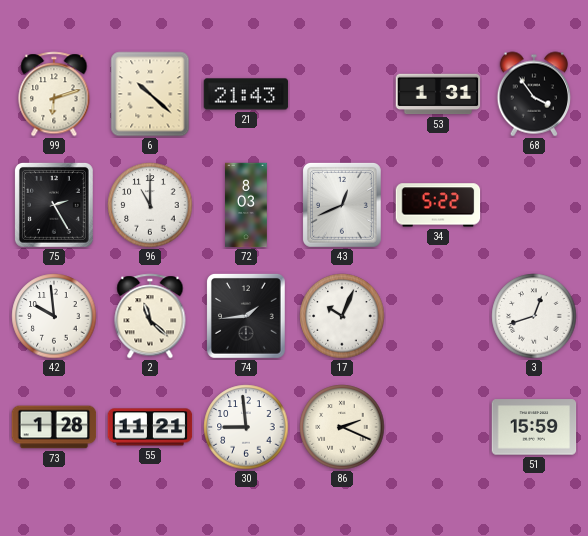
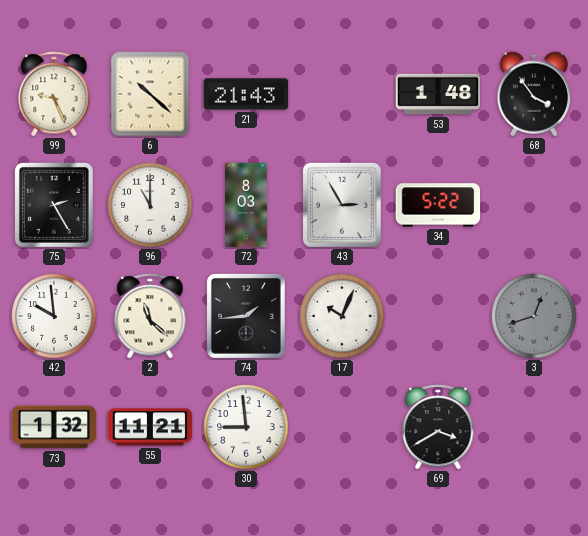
99: 6:12 -> 9:26 (54, 94)
53: 1:31 -> 1:48 (438, 94)
43: 12:41 -> 2:55 (342, 205)
3 dial: white -> grey (534, 316)
73: 1:28 -> 1:32 (54, 427)
86: 2:19 -> none (342, 427)
69: none -> 3:40 (438, 427)
51: 15:59 -> none (534, 427)
